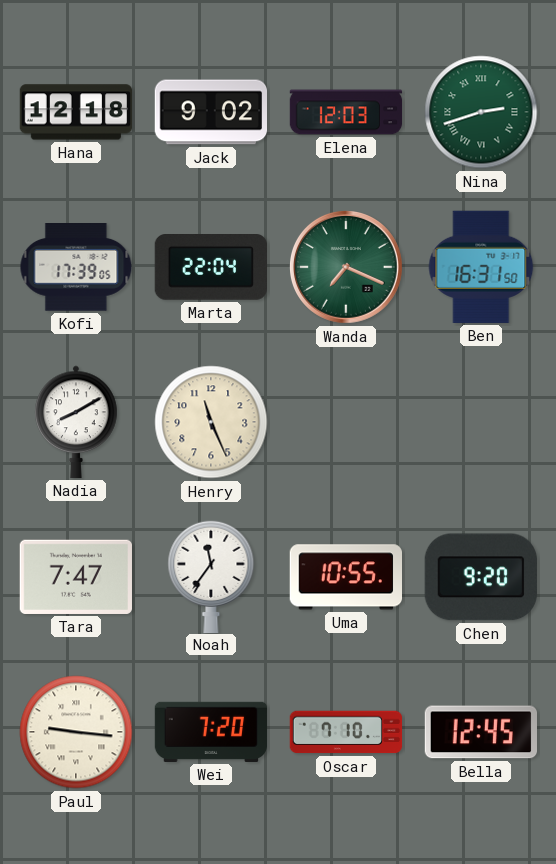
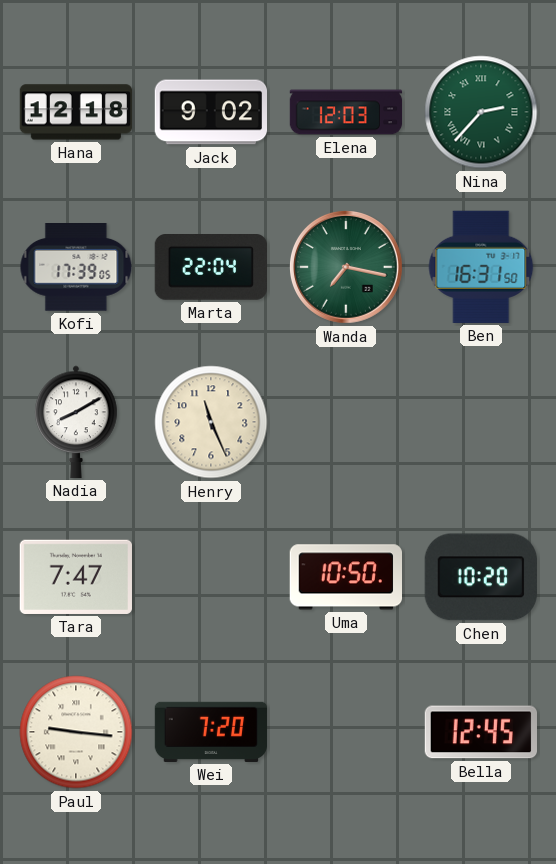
Nina: 2:42 -> 2:37 (481, 112)
Wanda: 7:19 -> 7:17 (347, 268)
Noah: 11:36 -> none (211, 576)
Uma: 10:55 -> 10:50 (345, 577)
Chen: 9:20 -> 10:20 (481, 577)
Oscar: 7:10 -> none (346, 732)
